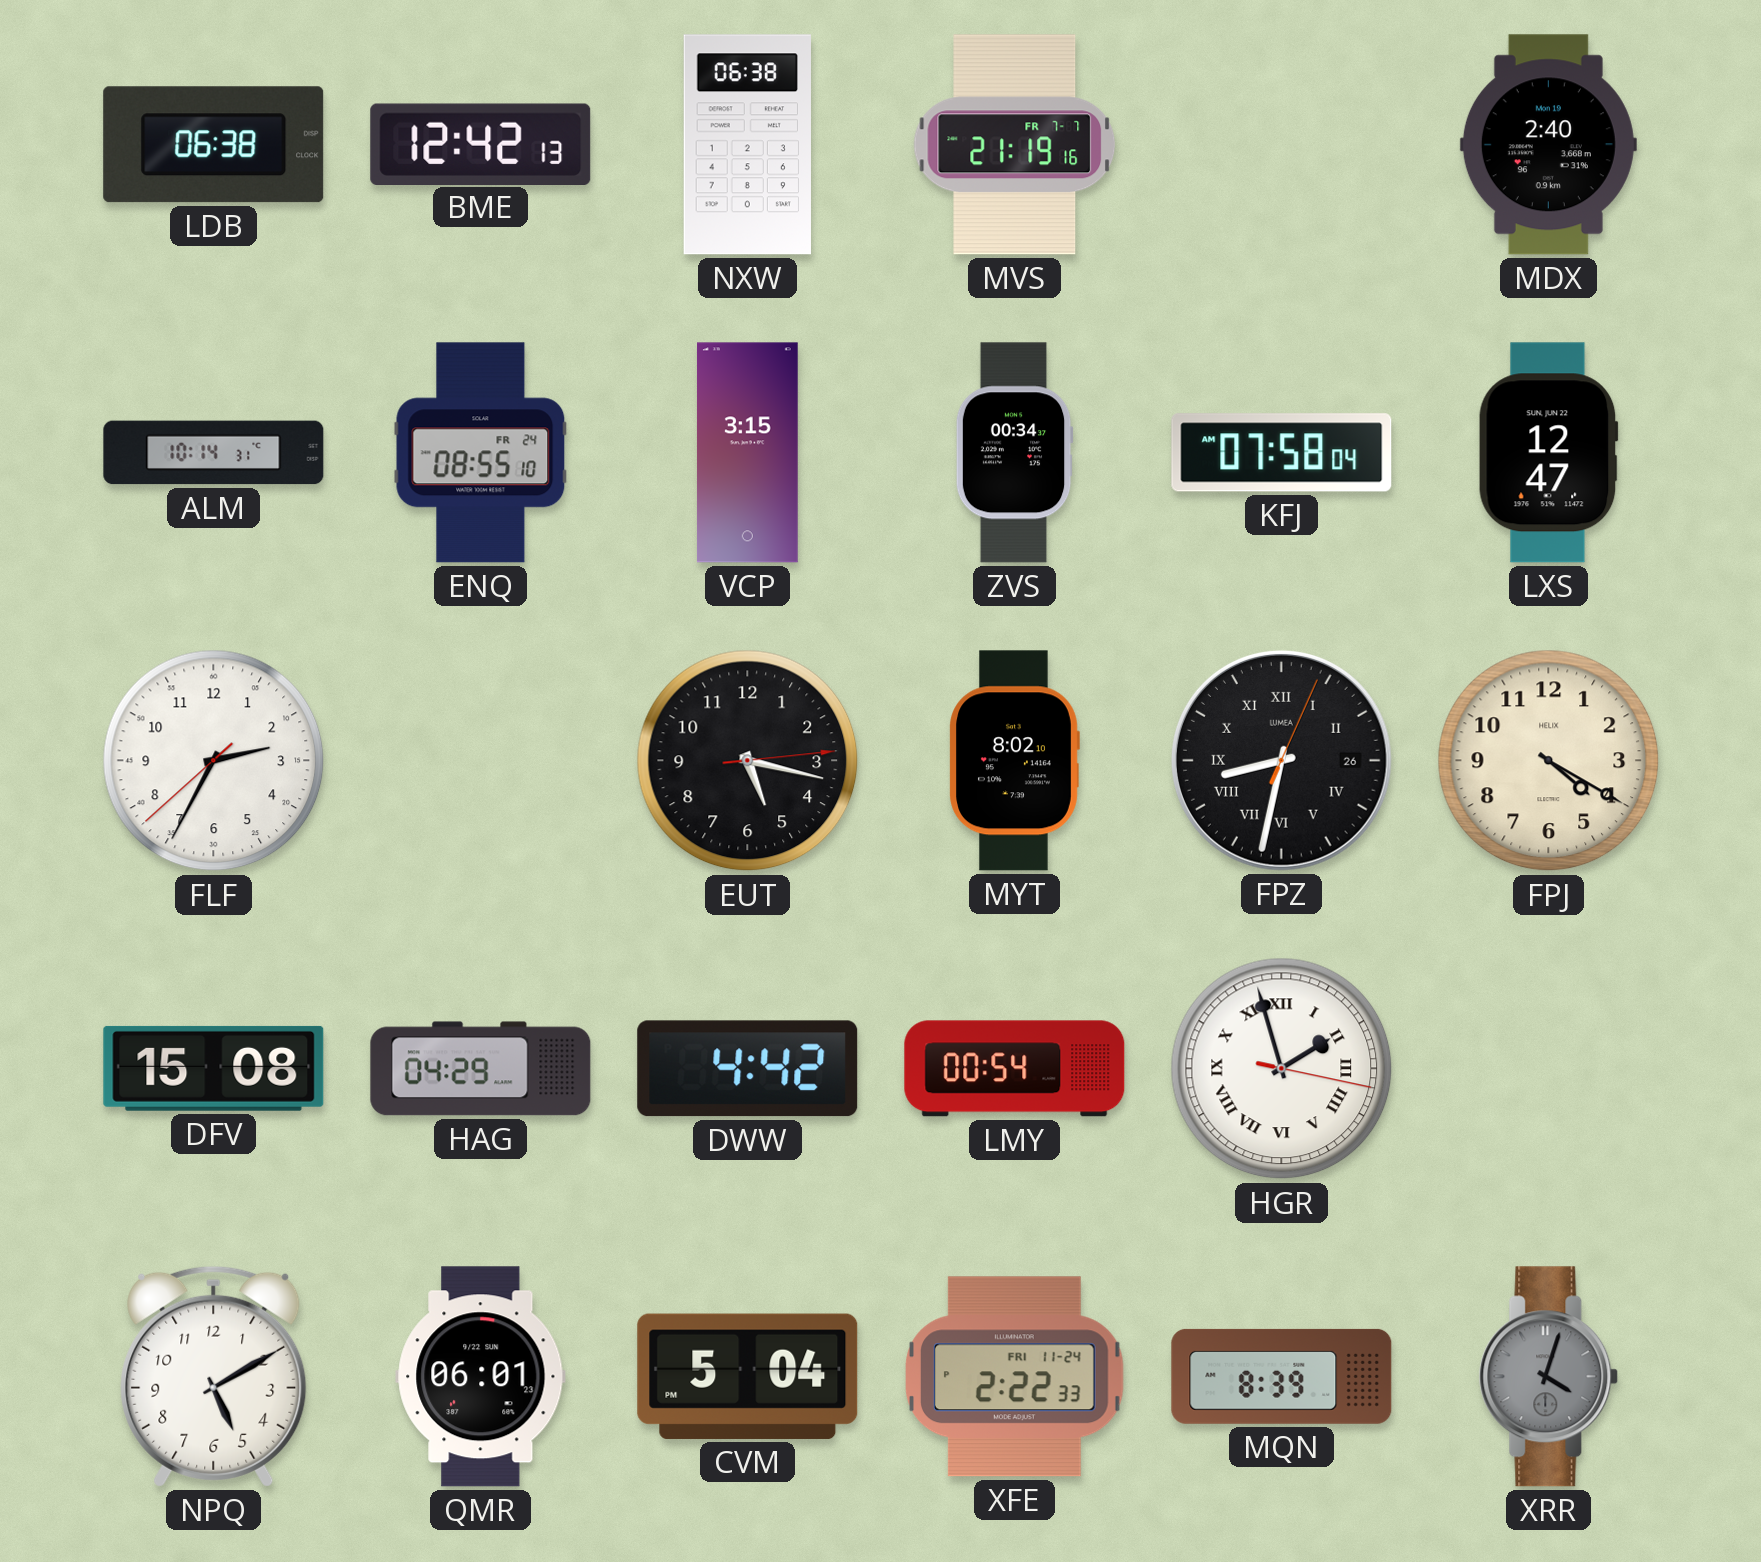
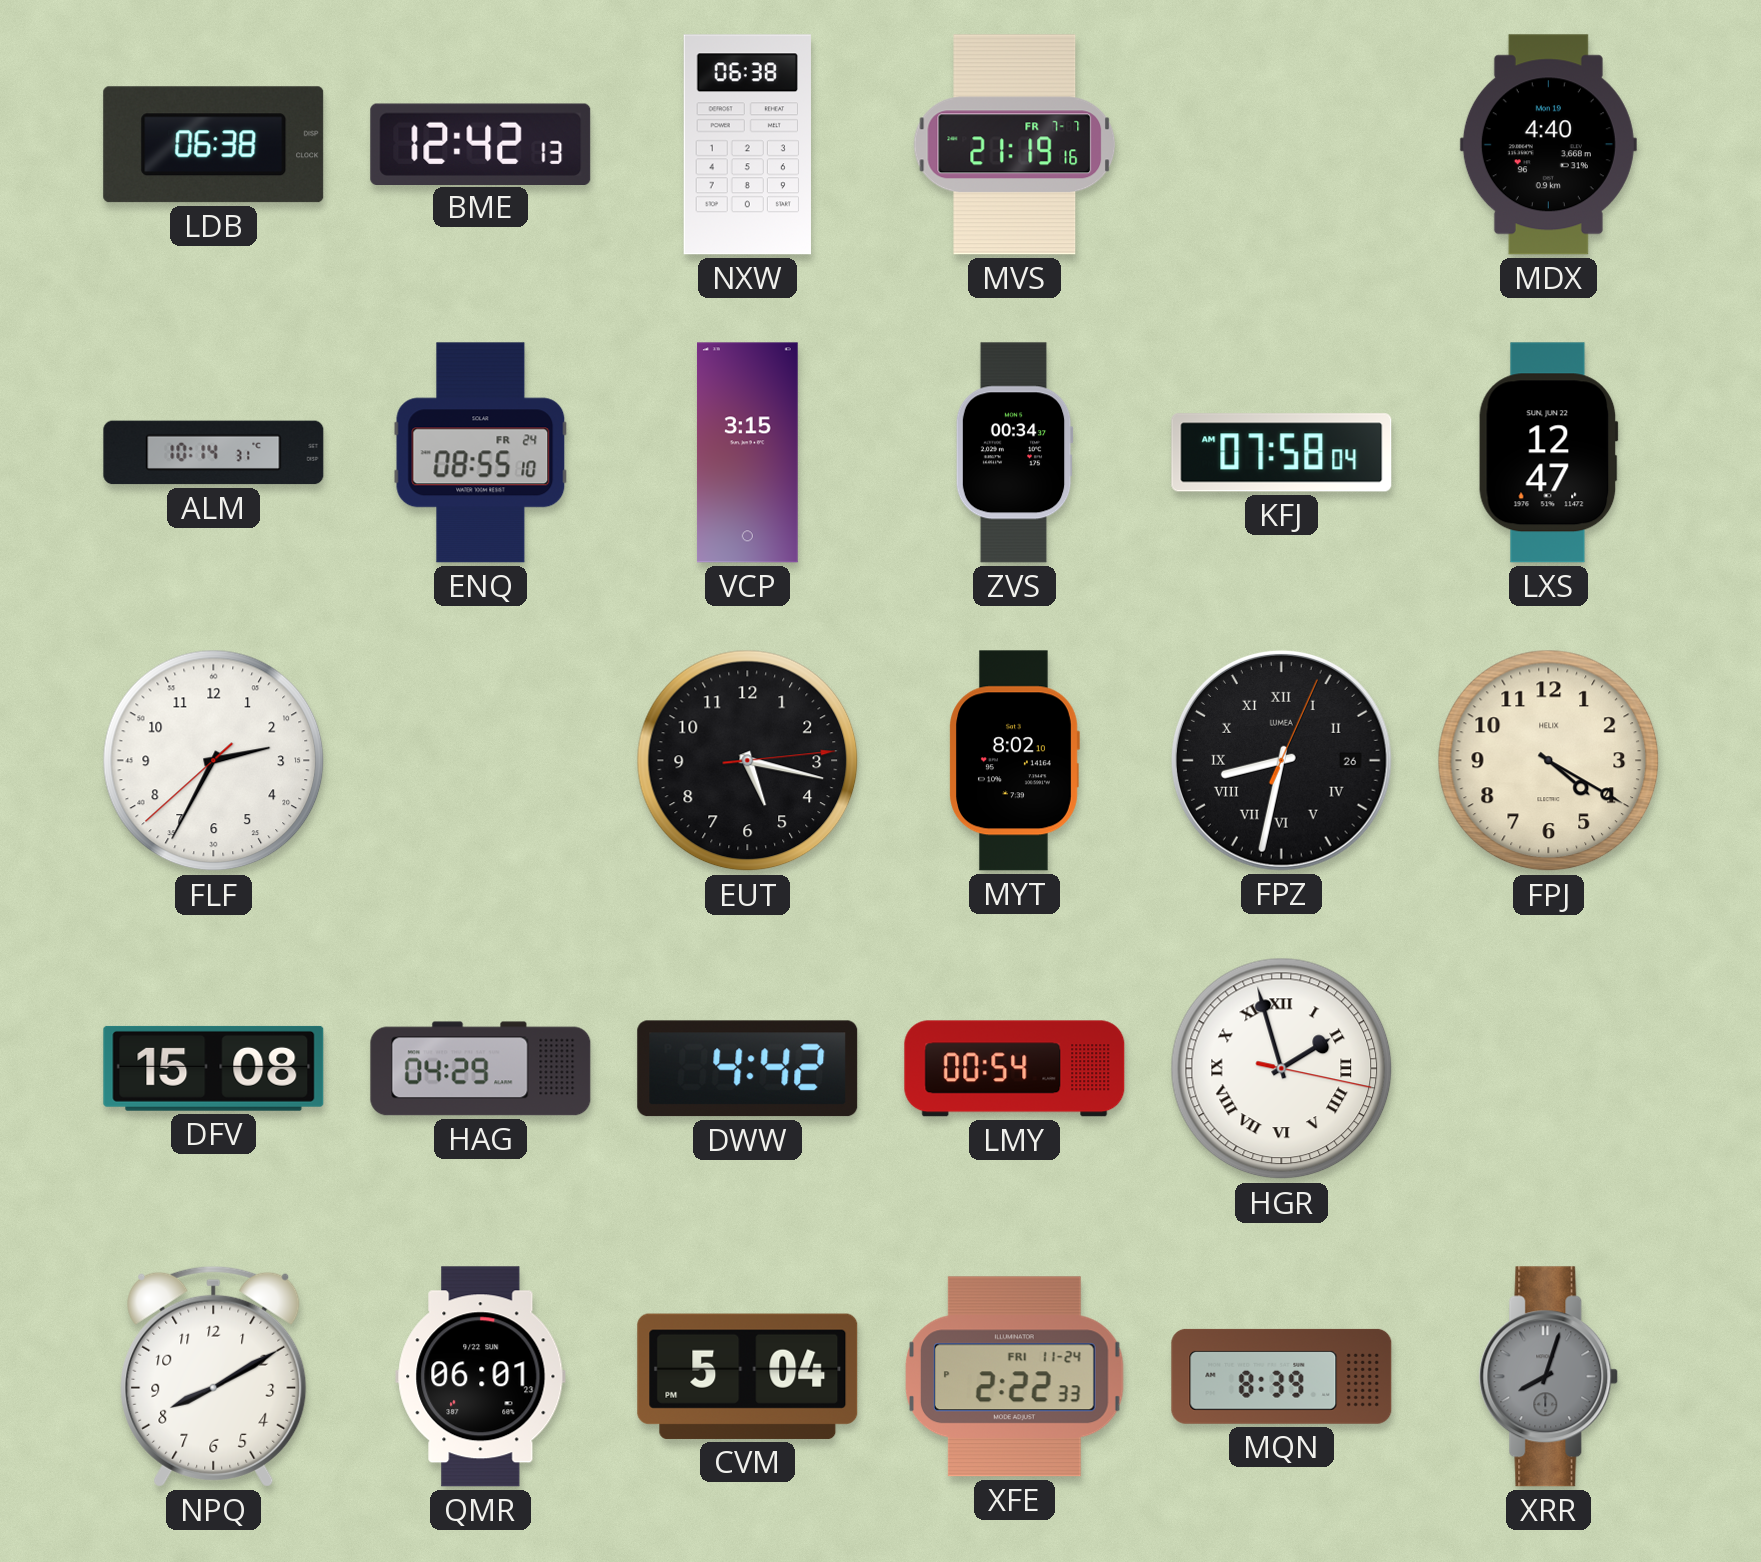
MDX: 2:40 -> 4:40 (1548, 145)
NPQ: 5:10 -> 8:10 (214, 1376)
XRR: 4:03 -> 8:03 (1549, 1377)
